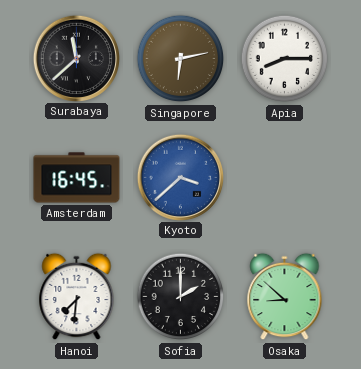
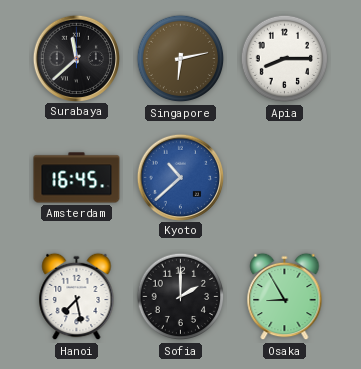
Kyoto: 3:38 -> 10:38 (180, 177)
Hanoi: 7:31 -> 7:28 (77, 297)
Osaka: 8:52 -> 8:55 (285, 297)
